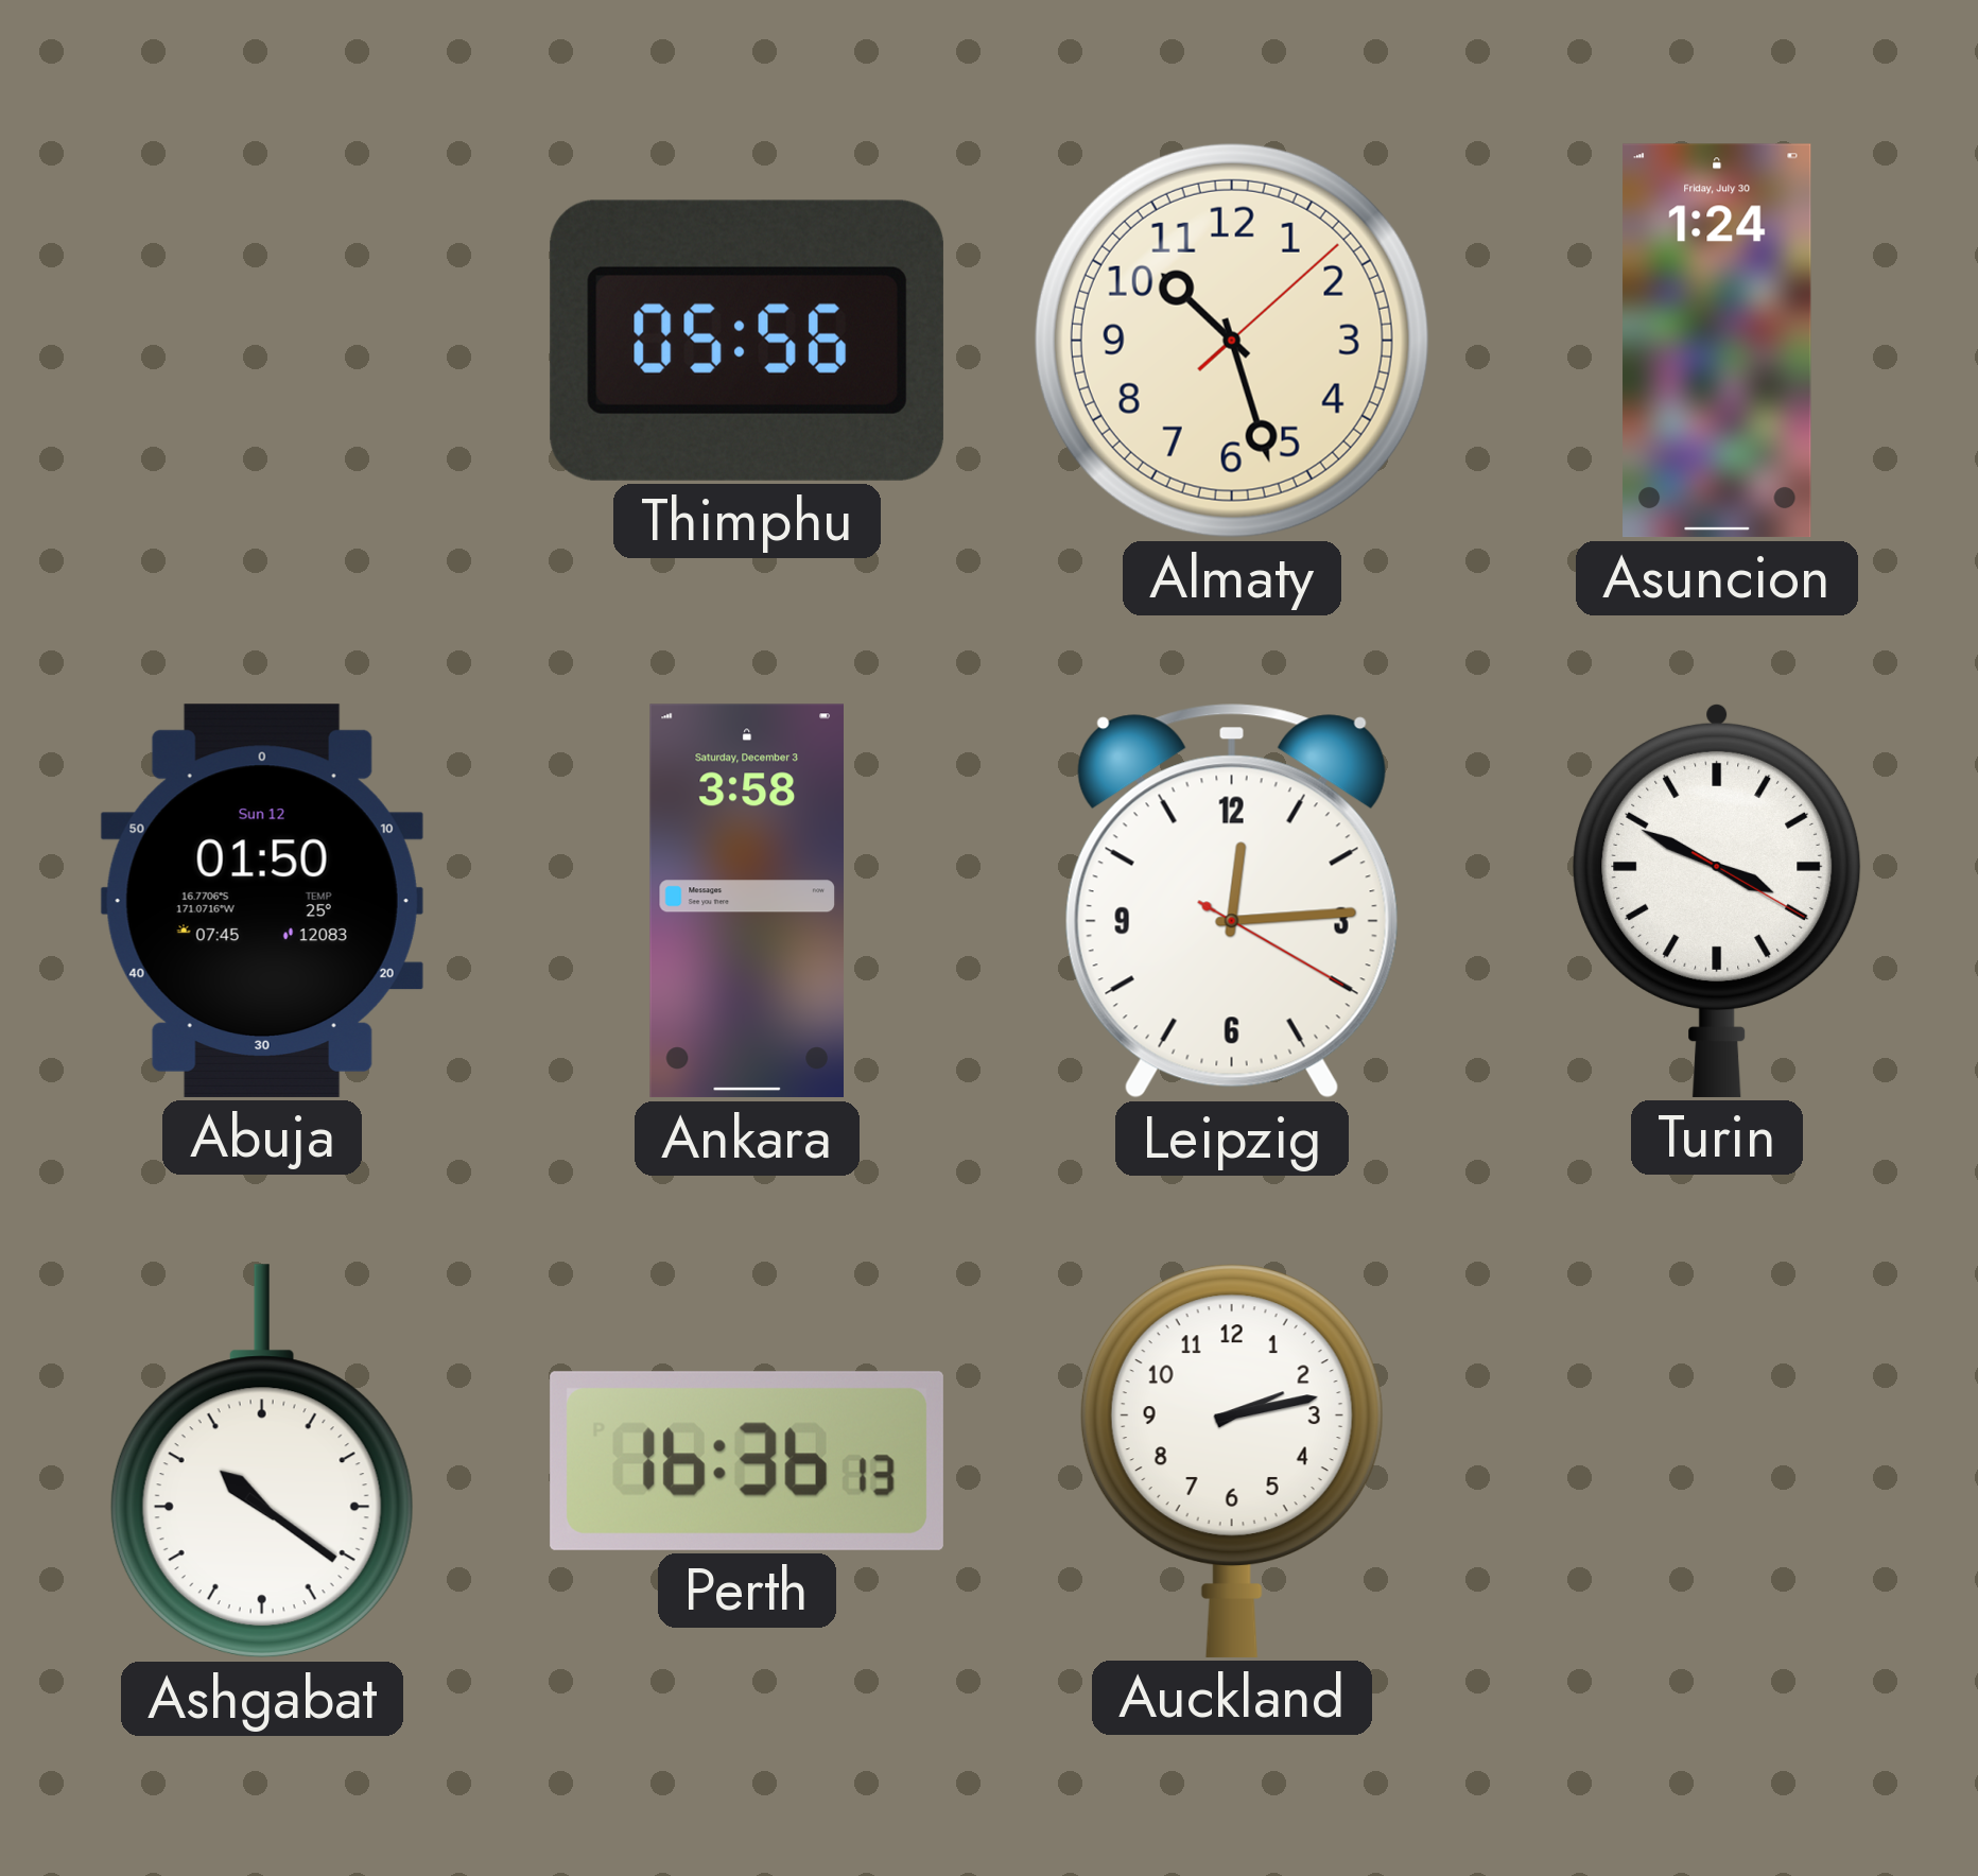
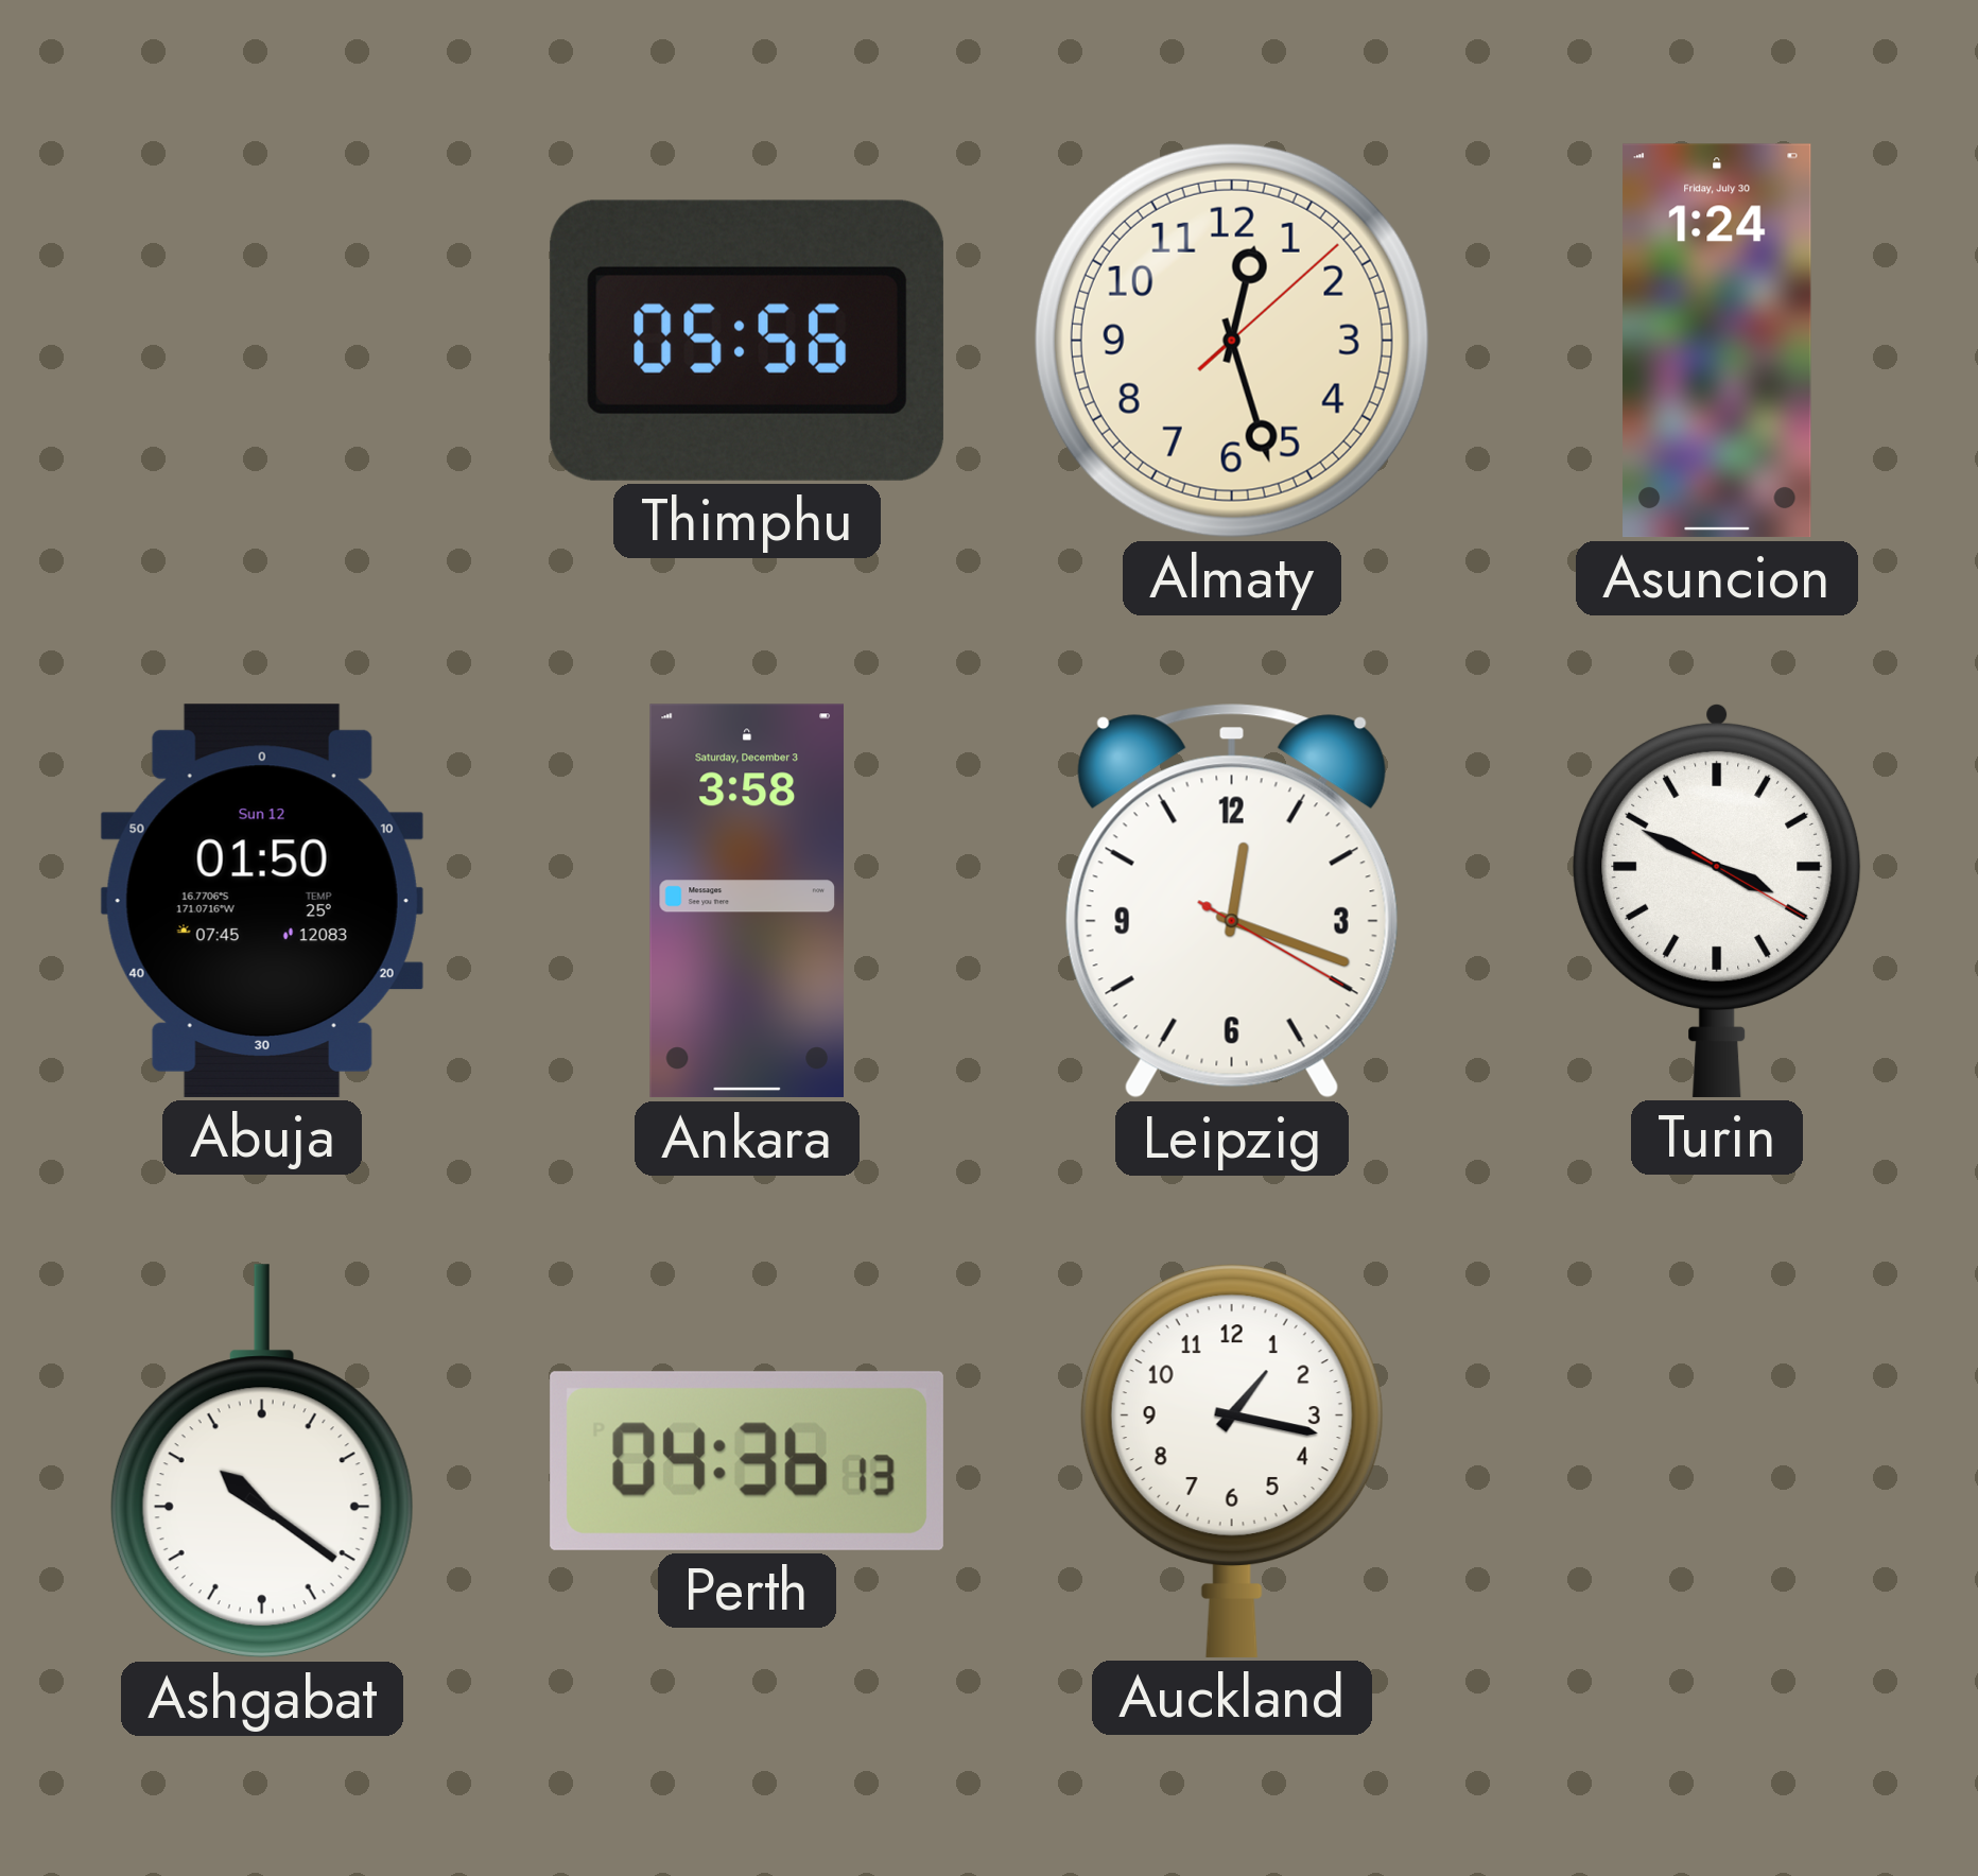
Almaty: 10:27 -> 12:27 (1232, 341)
Leipzig: 12:14 -> 12:18 (1232, 901)
Perth: 16:36 -> 04:36 (747, 1461)
Auckland: 2:13 -> 1:17 (1232, 1461)
